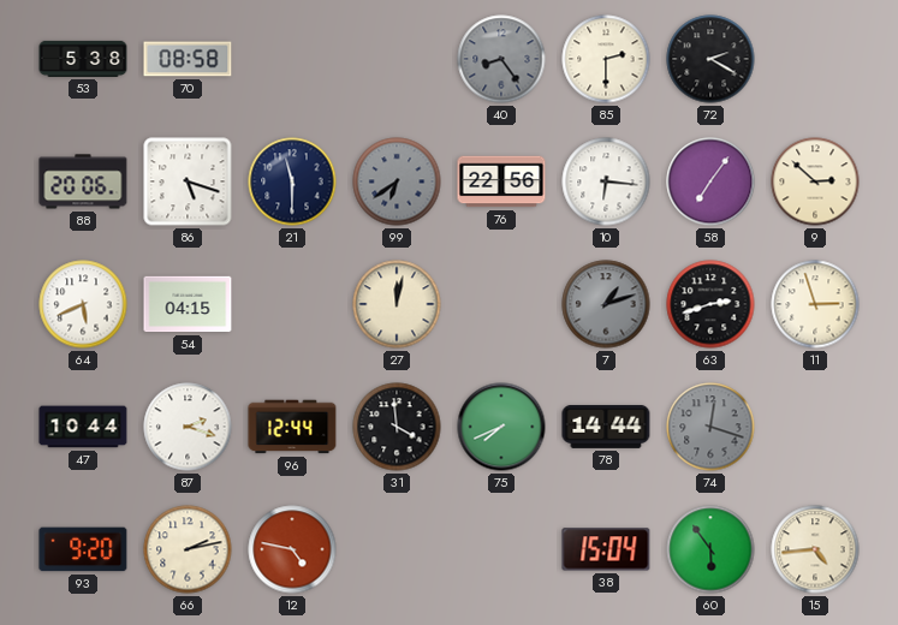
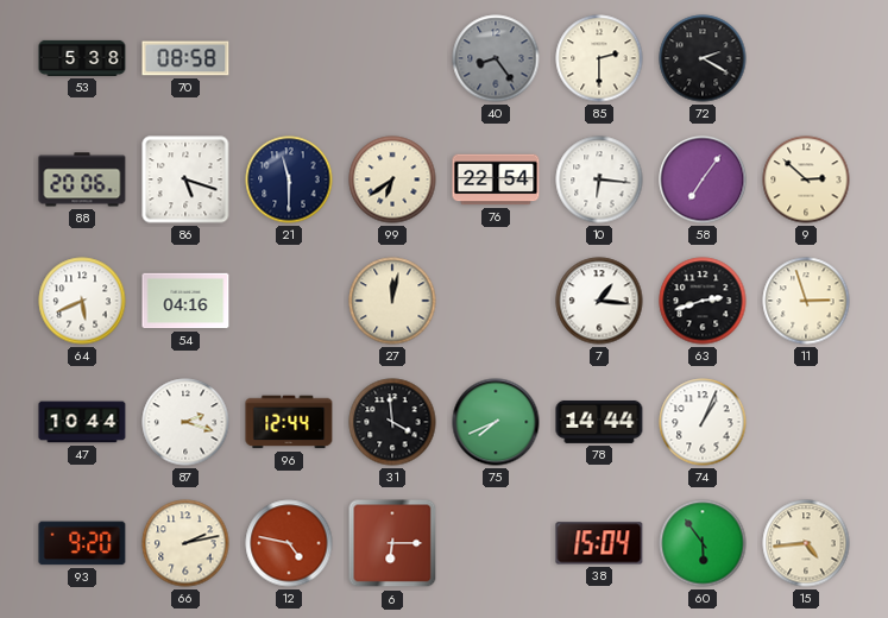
99 dial: grey -> cream (392, 179)
76: 22:56 -> 22:54 (496, 179)
54: 04:15 -> 04:16 (185, 301)
7: 1:12 -> 1:16 (599, 301)
7 dial: grey -> white (599, 301)
74: 12:18 -> 1:04 (703, 422)
74 dial: grey -> white (703, 422)
6: none -> 6:15 (392, 543)
